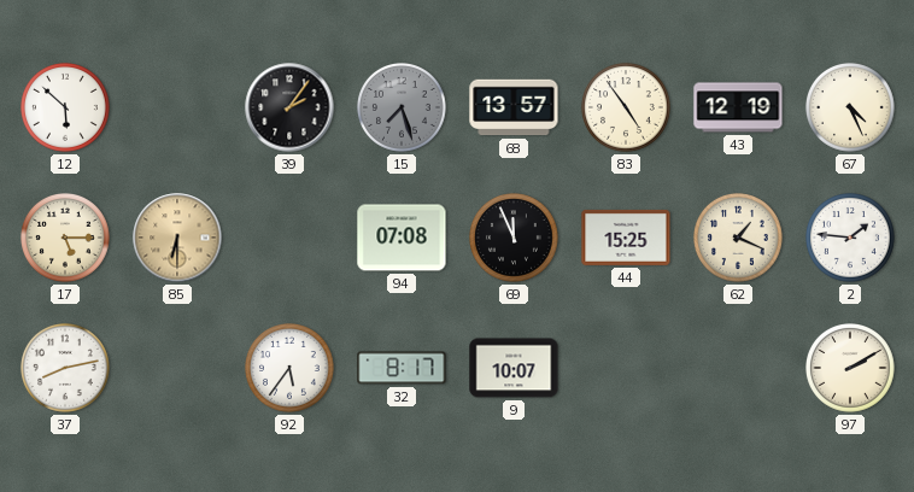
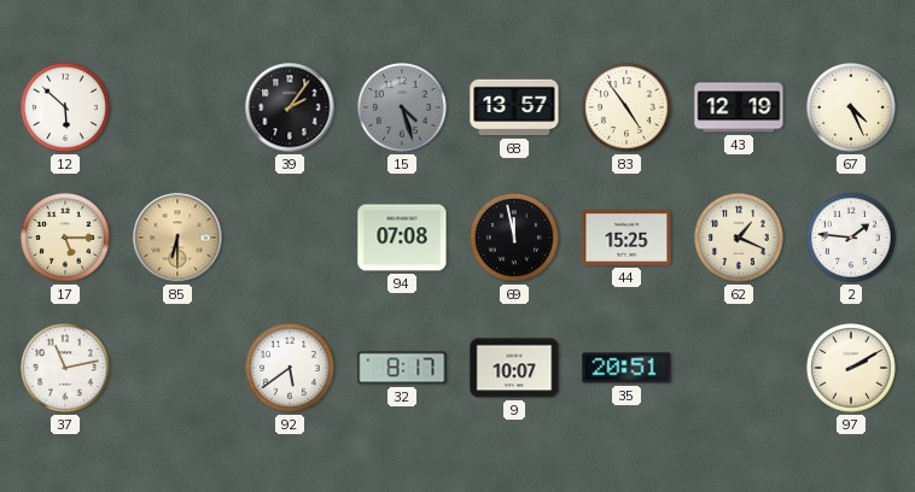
15: 7:27 -> 4:27 (403, 109)
69: 11:56 -> 11:58 (515, 239)
37: 8:13 -> 11:13 (66, 369)
92: 5:36 -> 5:39 (291, 369)
35: none -> 20:51 (626, 368)
